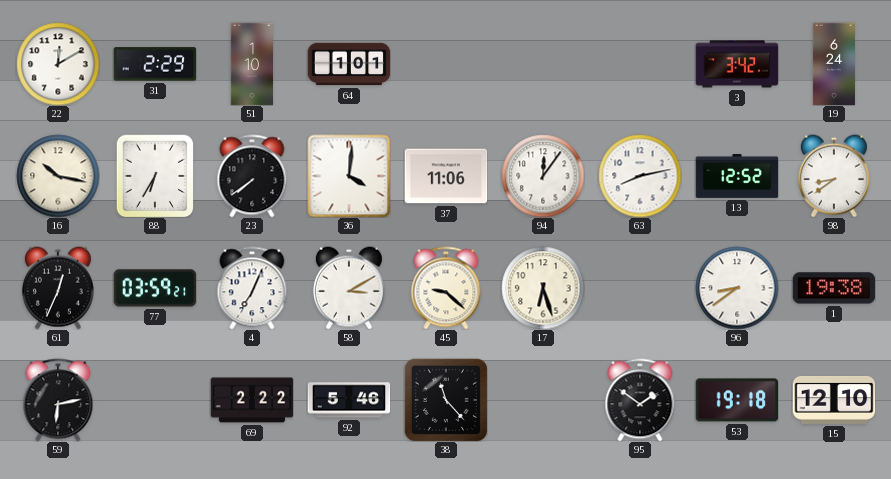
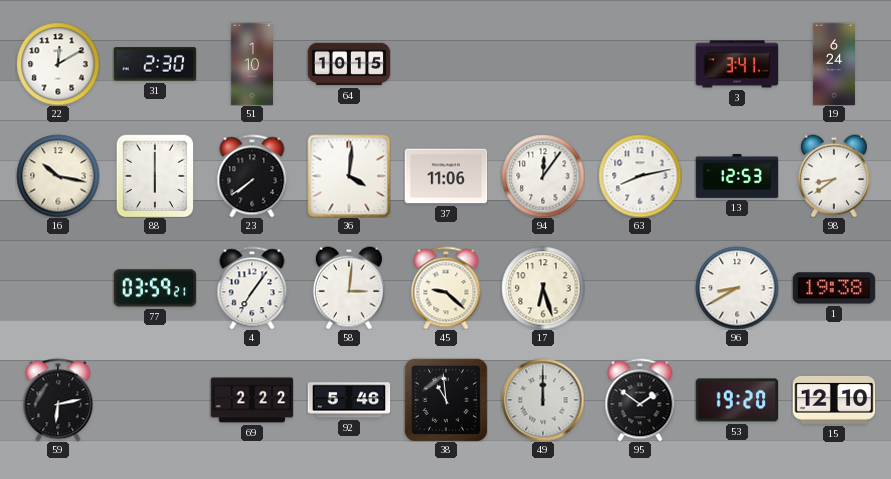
31: 2:29 -> 2:30 (155, 64)
64: 1:01 -> 10:15 (349, 64)
3: 3:42 -> 3:41 (737, 64)
88: 6:35 -> 6:00 (155, 176)
13: 12:52 -> 12:53 (737, 177)
61: 12:34 -> none (58, 288)
4: 7:04 -> 7:06 (252, 288)
58: 3:10 -> 3:01 (349, 288)
96: 8:39 -> 8:40 (737, 288)
38: 11:23 -> 10:59 (446, 400)
49: none -> 12:00 (543, 400)
53: 19:18 -> 19:20 (737, 400)
